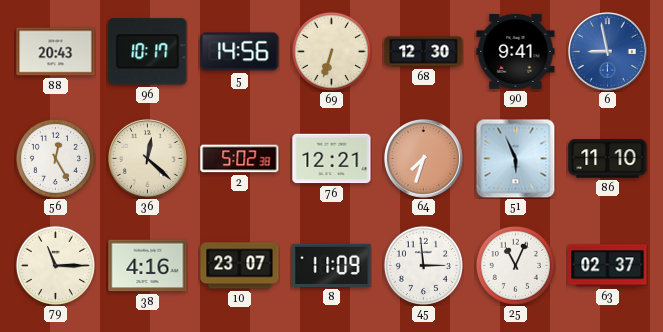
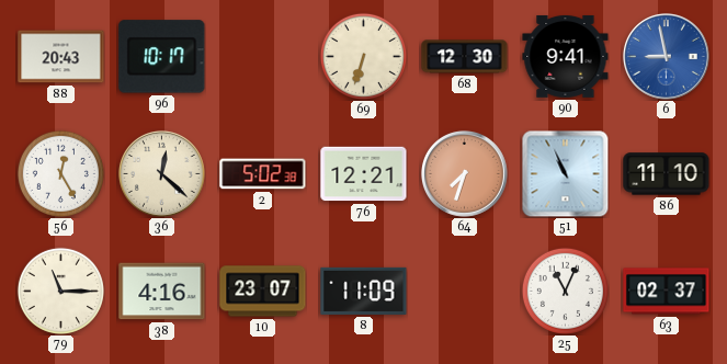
5: 14:56 -> none (240, 52)
51: 5:56 -> 10:56 (565, 173)
45: 2:59 -> none (423, 265)
